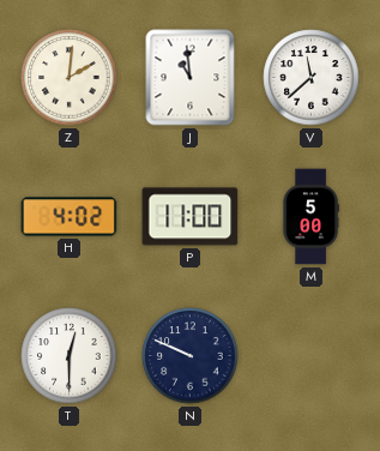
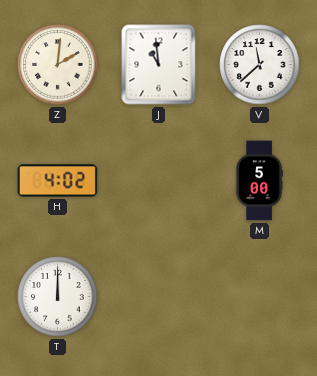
P: 11:00 -> none (191, 217)
T: 12:30 -> 12:00 (58, 297)
N: 9:49 -> none (191, 356)
